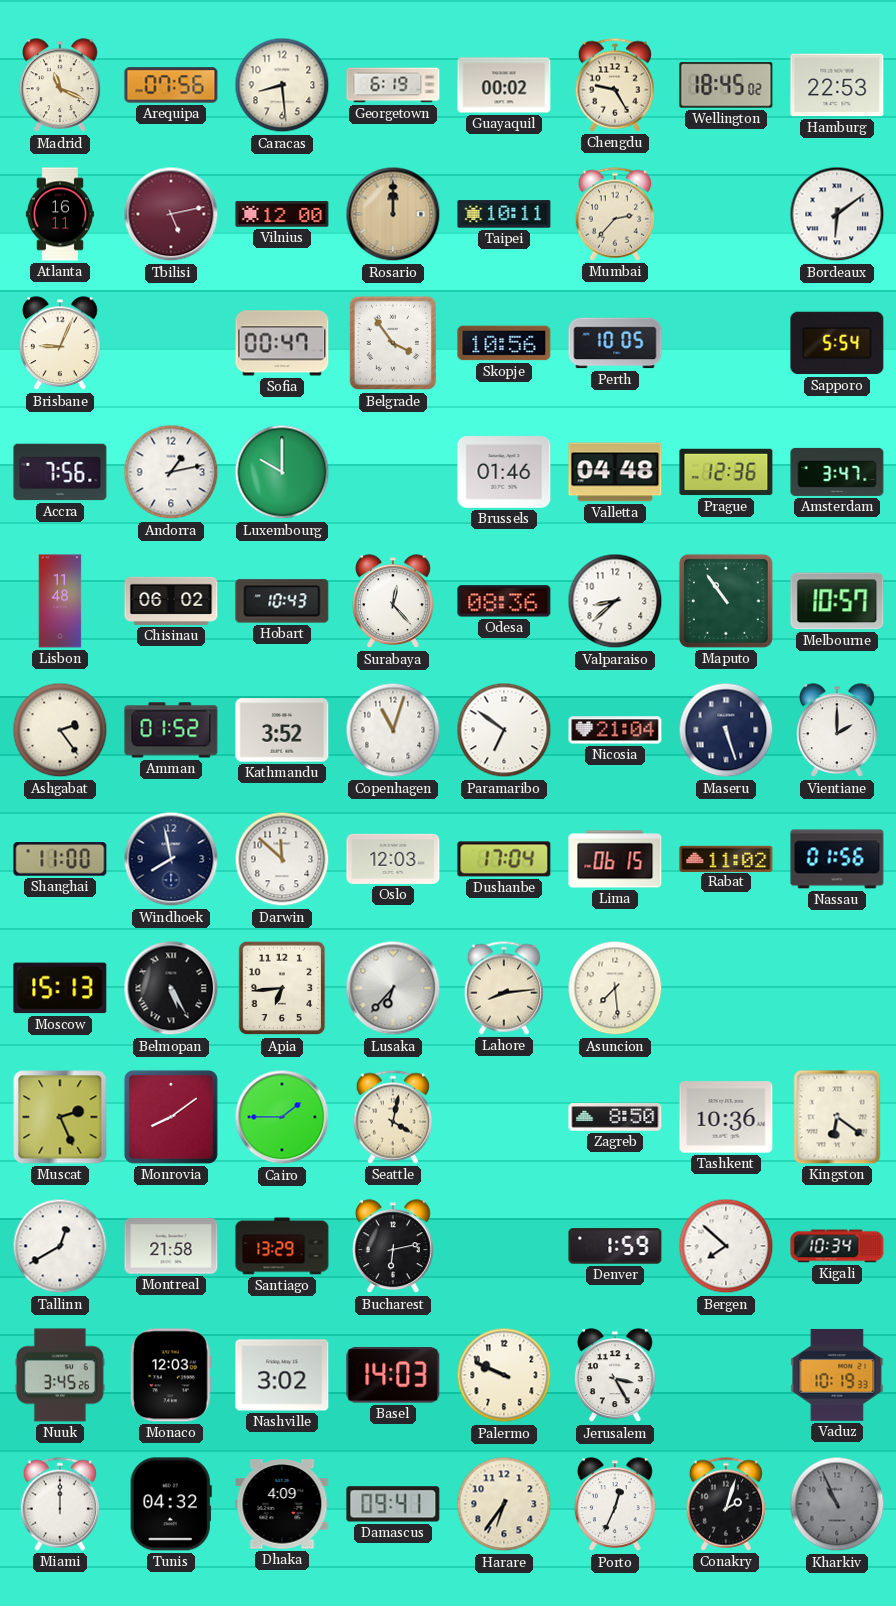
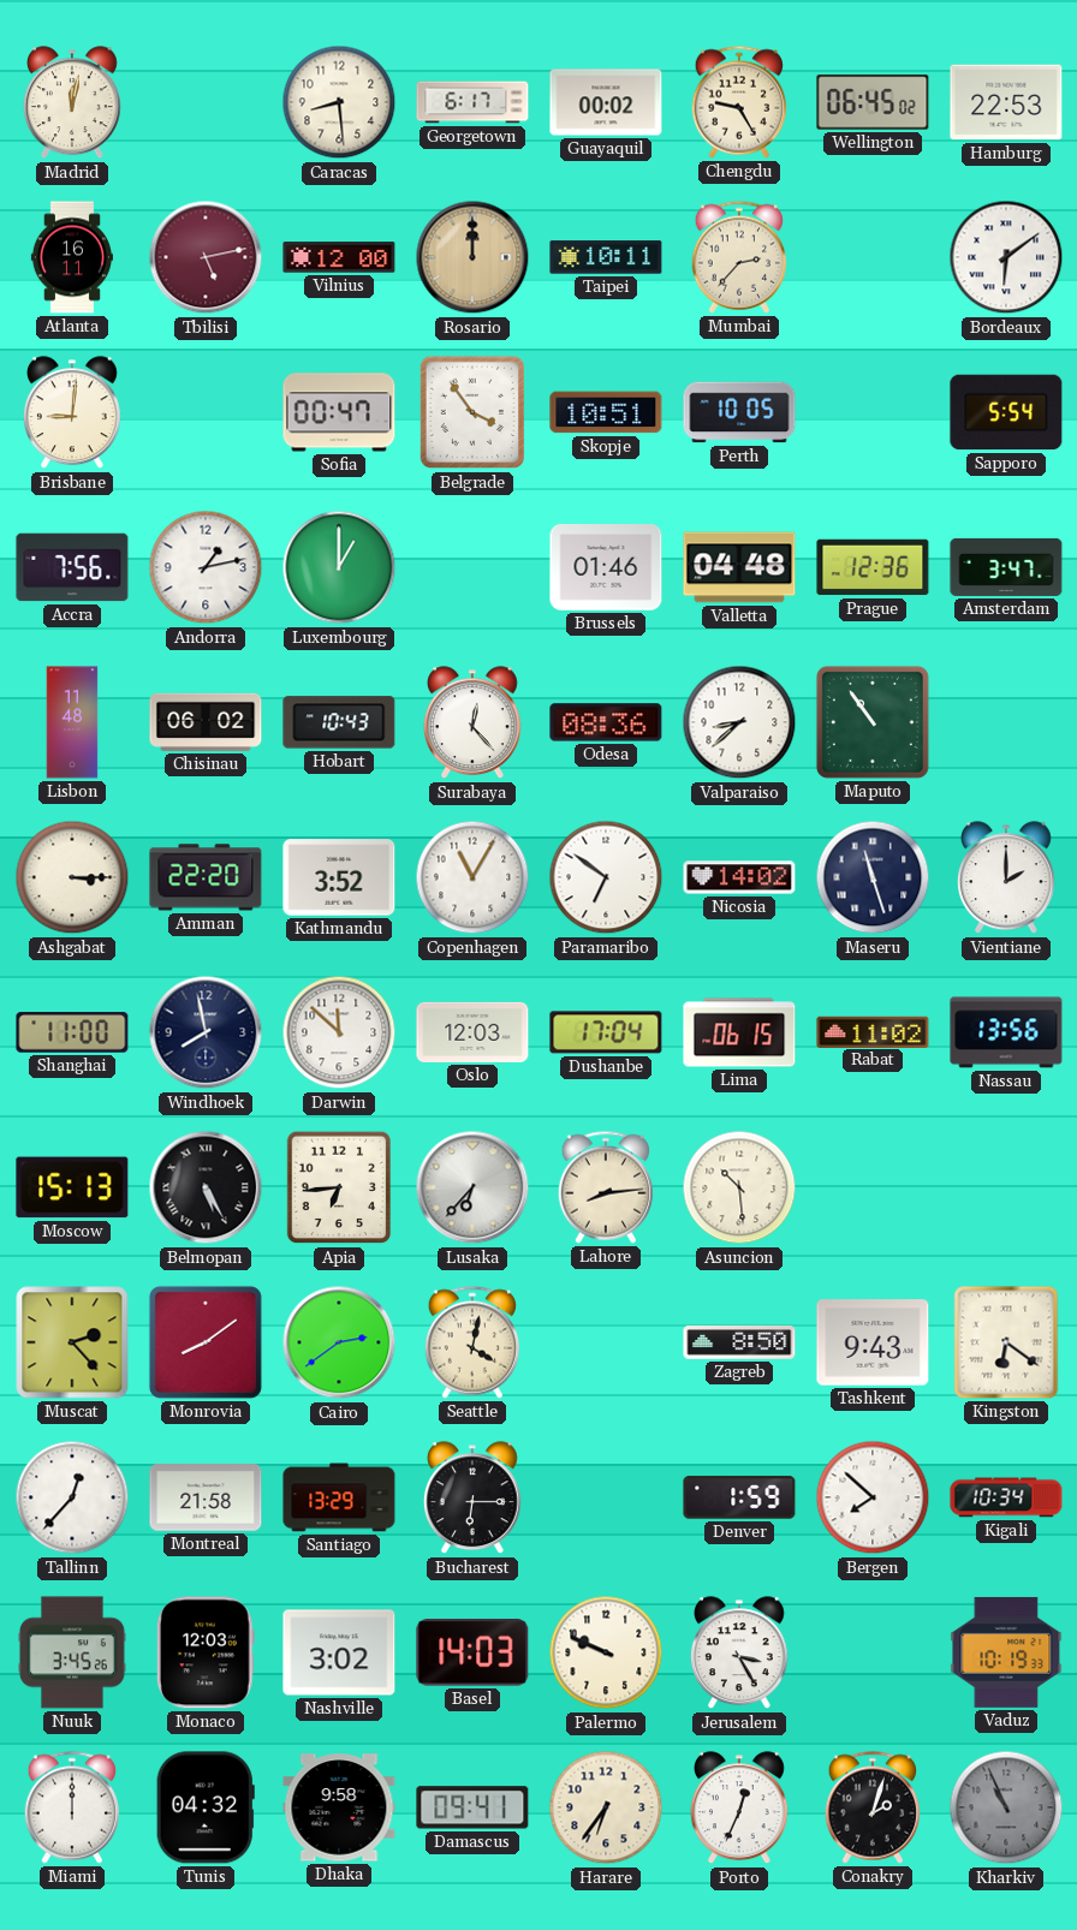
Madrid: 11:19 -> 12:02 (72, 103)
Arequipa: 07:56 -> none (171, 85)
Georgetown: 6:19 -> 6:17 (472, 102)
Wellington: 18:45 -> 06:45 (873, 102)
Brisbane: 9:04 -> 9:01 (72, 413)
Skopje: 10:56 -> 10:51 (606, 412)
Luxembourg: 10:00 -> 1:00 (339, 567)
Melbourne: 10:57 -> none (837, 601)
Ashgabat: 2:24 -> 3:15 (72, 877)
Amman: 01:52 -> 22:20 (206, 877)
Copenhagen: 11:03 -> 11:05 (472, 877)
Nicosia: 21:04 -> 14:02 (739, 877)
Maseru: 5:27 -> 11:27 (873, 877)
Nassau: 01:56 -> 13:56 (1006, 1032)
Asuncion: 7:29 -> 10:29 (739, 1187)
Muscat: 2:26 -> 2:23 (72, 1342)
Cairo: 1:45 -> 2:39 (339, 1342)
Tashkent: 10:36 -> 9:43 (873, 1342)
Tallinn: 12:40 -> 12:37 (72, 1497)
Bucharest: 6:13 -> 6:15 (472, 1499)
Dhaka: 4:09 -> 9:58 (339, 1807)
